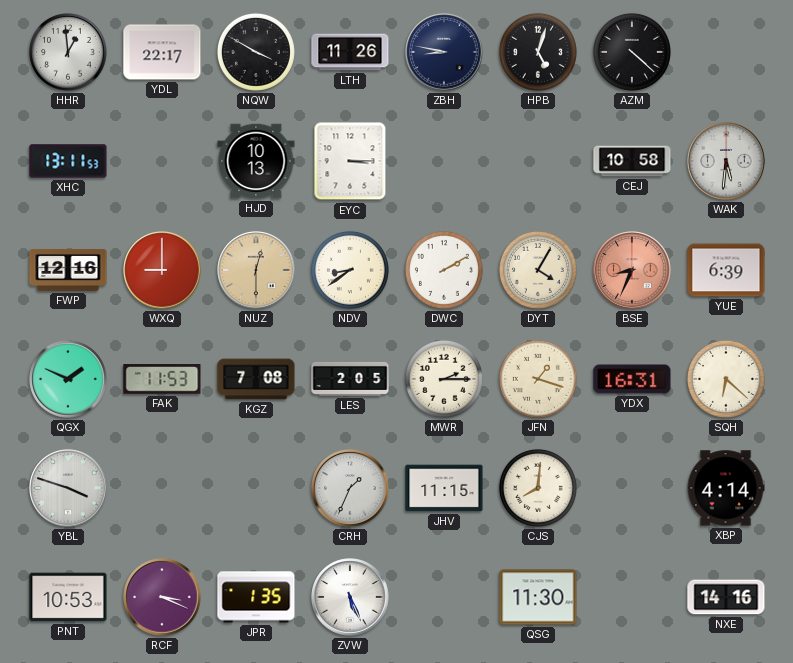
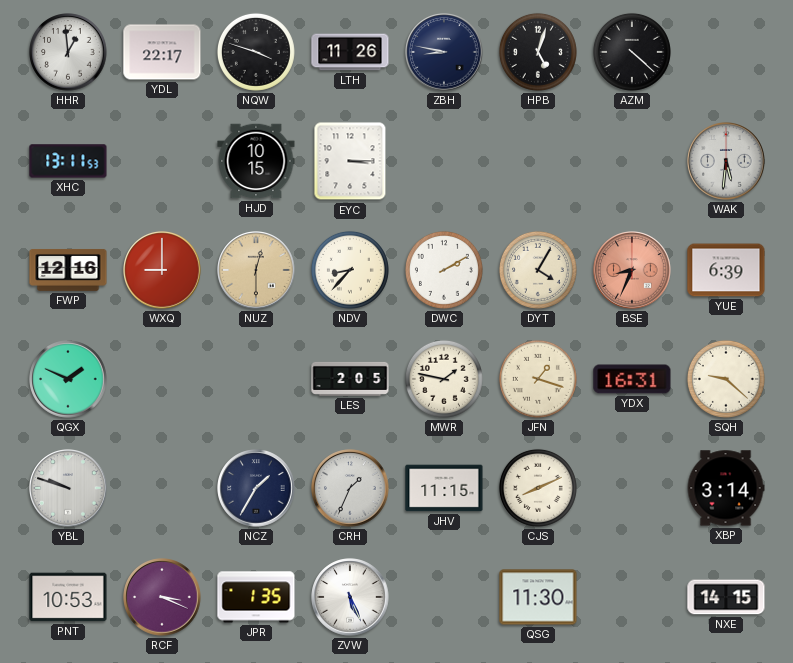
NQW: 3:50 -> 3:48 (256, 52)
HJD: 10:13 -> 10:15 (256, 161)
CEJ: 10:58 -> none (632, 161)
NDV: 8:39 -> 8:37 (350, 270)
FAK: 11:53 -> none (162, 379)
KGZ: 7:08 -> none (256, 379)
MWR: 2:15 -> 1:47 (444, 379)
SQH: 6:22 -> 9:22 (726, 379)
YBL: 3:48 -> 9:48 (68, 488)
NCZ: none -> 1:35 (256, 488)
CJS: 8:01 -> 8:11 (538, 488)
XBP: 4:14 -> 3:14 (726, 488)
NXE: 14:16 -> 14:15 (726, 597)
